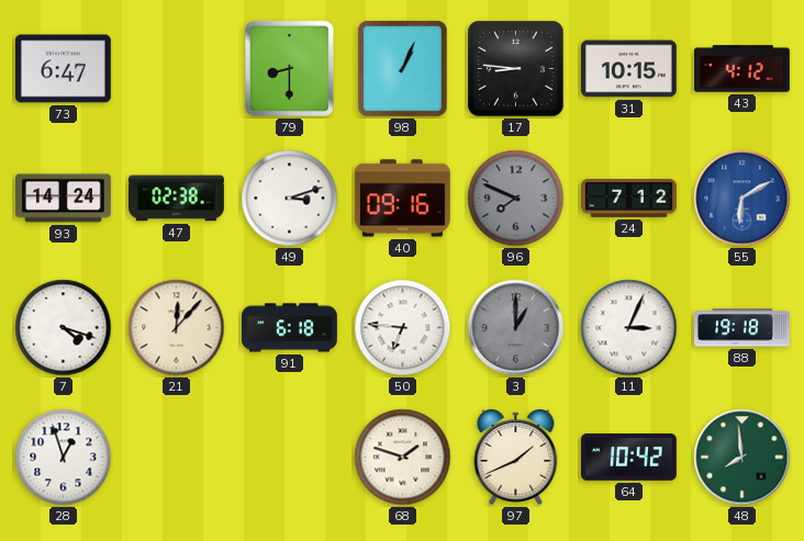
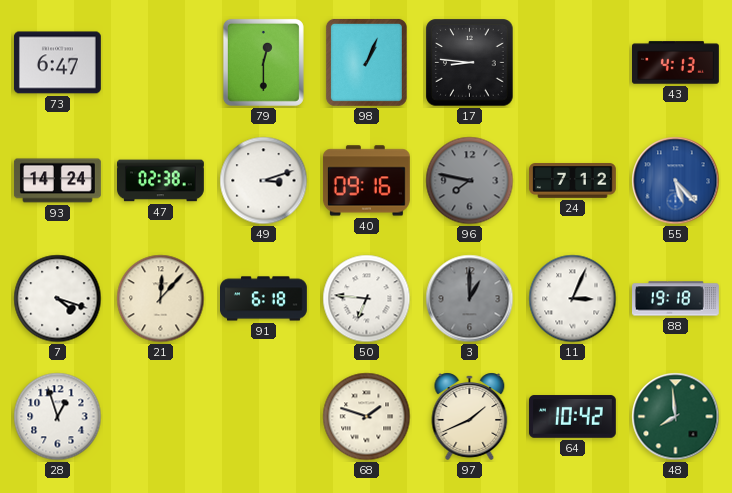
79: 8:30 -> 12:30 (263, 62)
31: 10:15 -> none (628, 69)
43: 4:12 -> 4:13 (676, 63)
96: 7:49 -> 7:47 (470, 181)
55: 6:10 -> 5:23 (676, 181)
